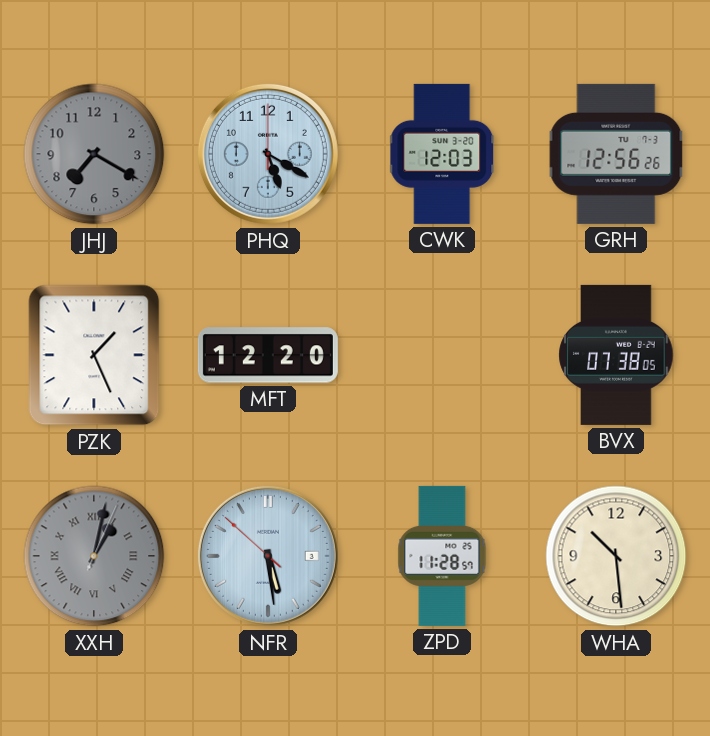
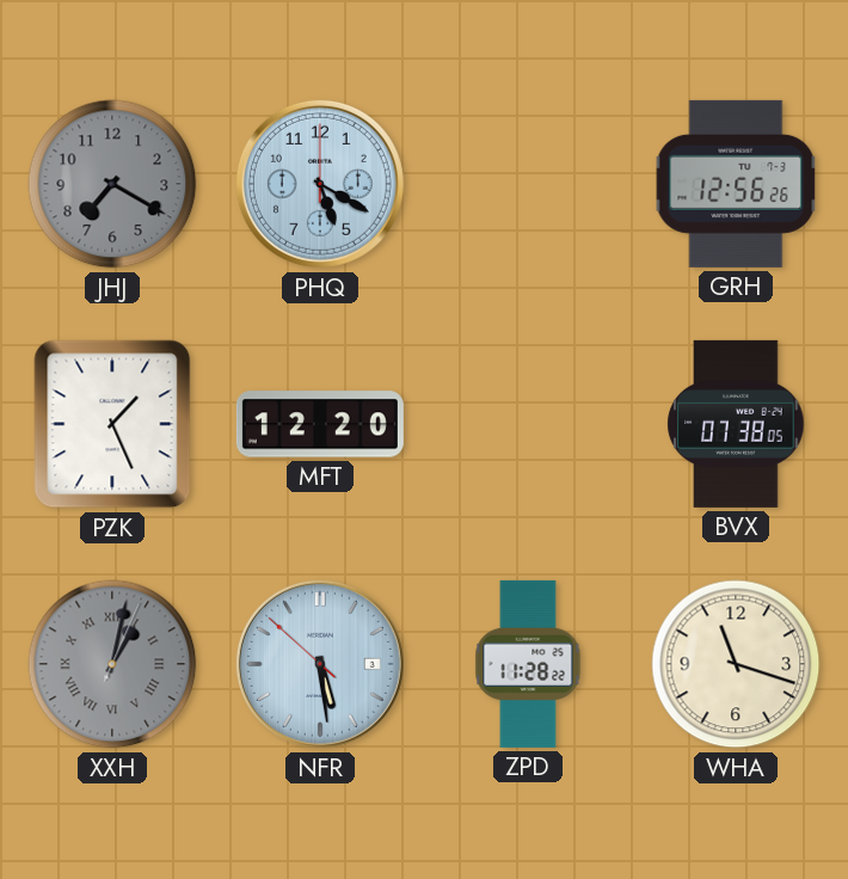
CWK: 12:03 -> none (443, 154)
ZPD: 11:28:57 -> 11:28:22 (528, 664)
WHA: 10:29 -> 11:18 (736, 664)
